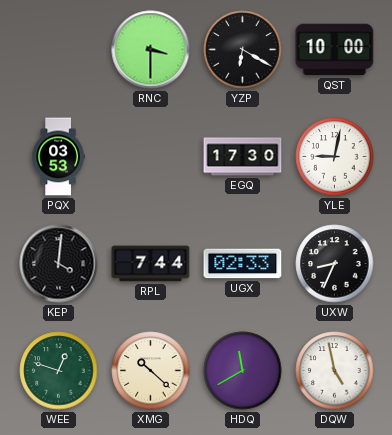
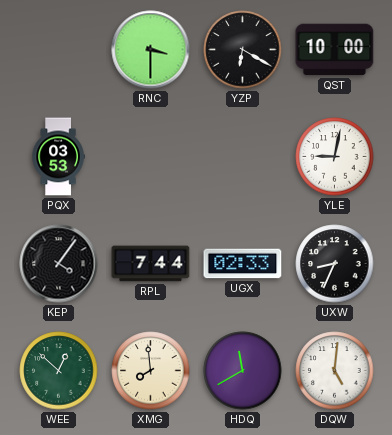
EGQ: 17:30 -> none (243, 157)
KEP: 4:01 -> 4:06 (59, 264)
WEE: 12:48 -> 12:52 (59, 371)
XMG: 10:22 -> 7:59 (151, 371)
DQW: 4:58 -> 5:01 (335, 371)
